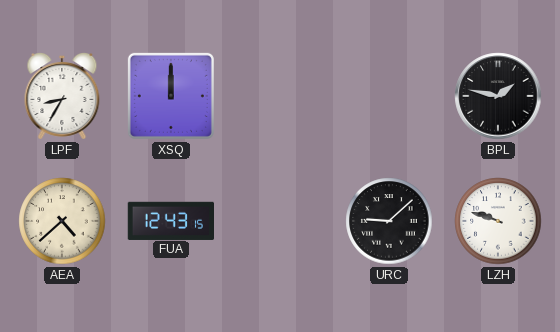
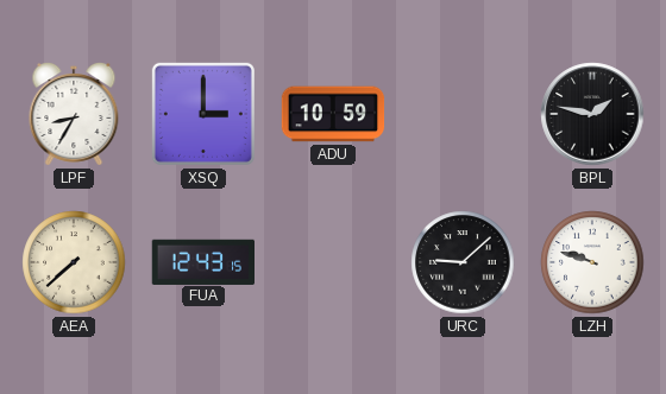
XSQ: 12:00 -> 3:00 (203, 114)
ADU: none -> 10:59 (333, 114)
AEA: 4:38 -> 7:38 (74, 262)
